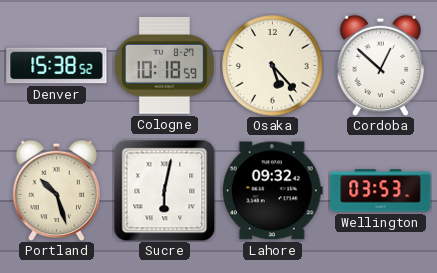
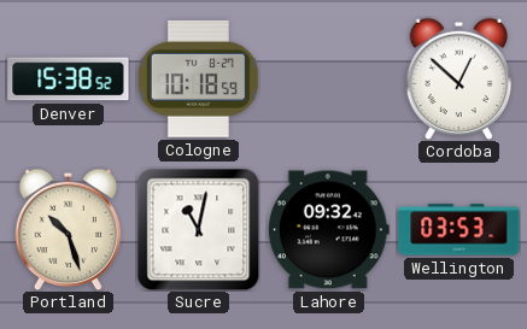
Osaka: 5:23 -> none (273, 66)
Sucre: 6:02 -> 11:02 (198, 229)
